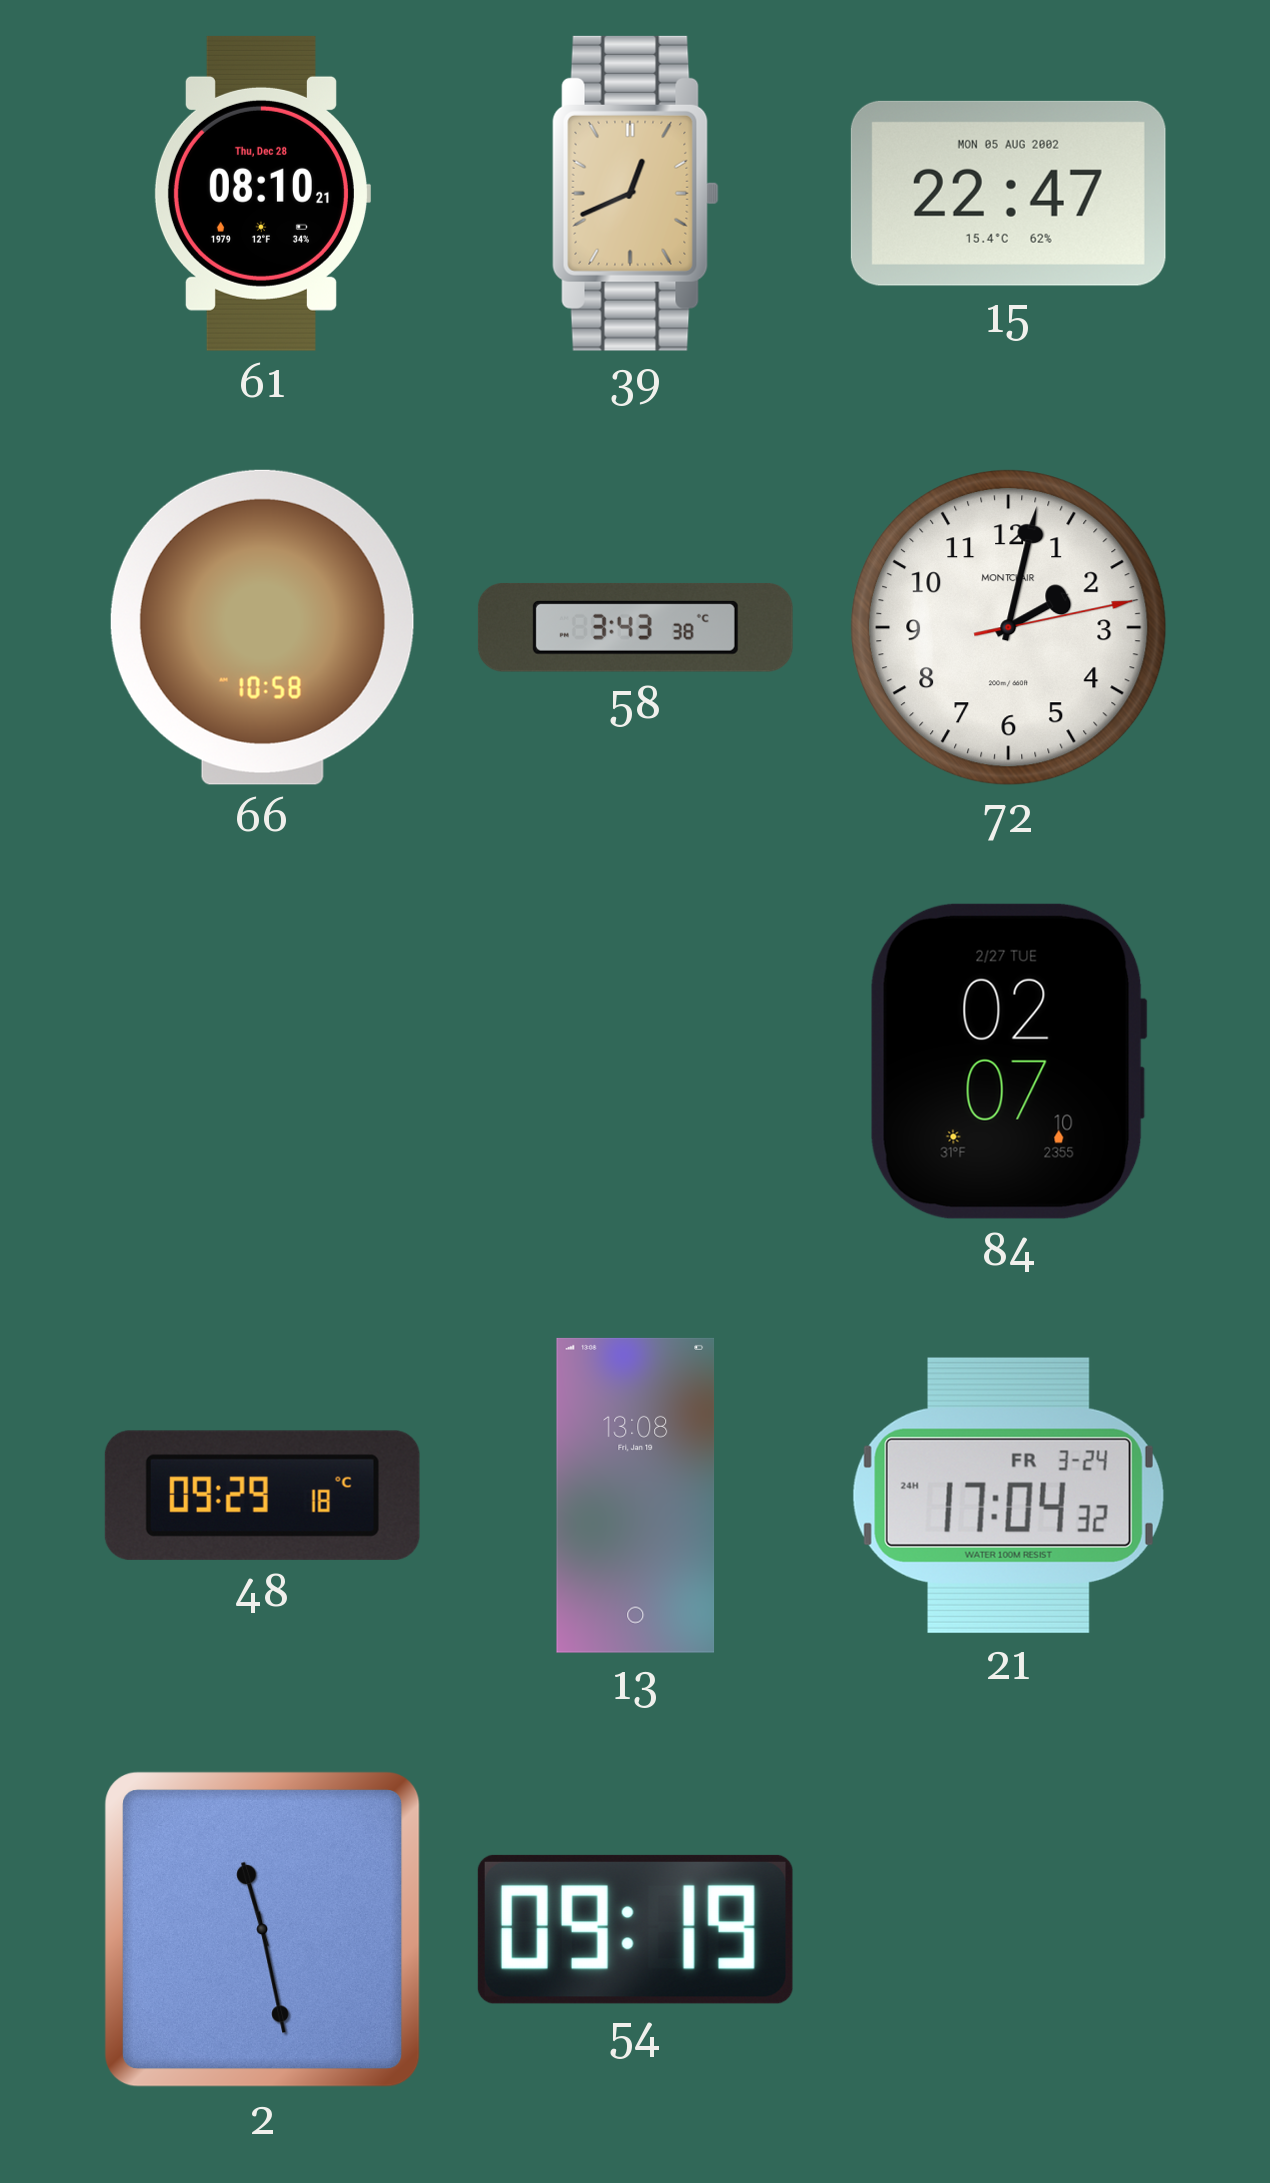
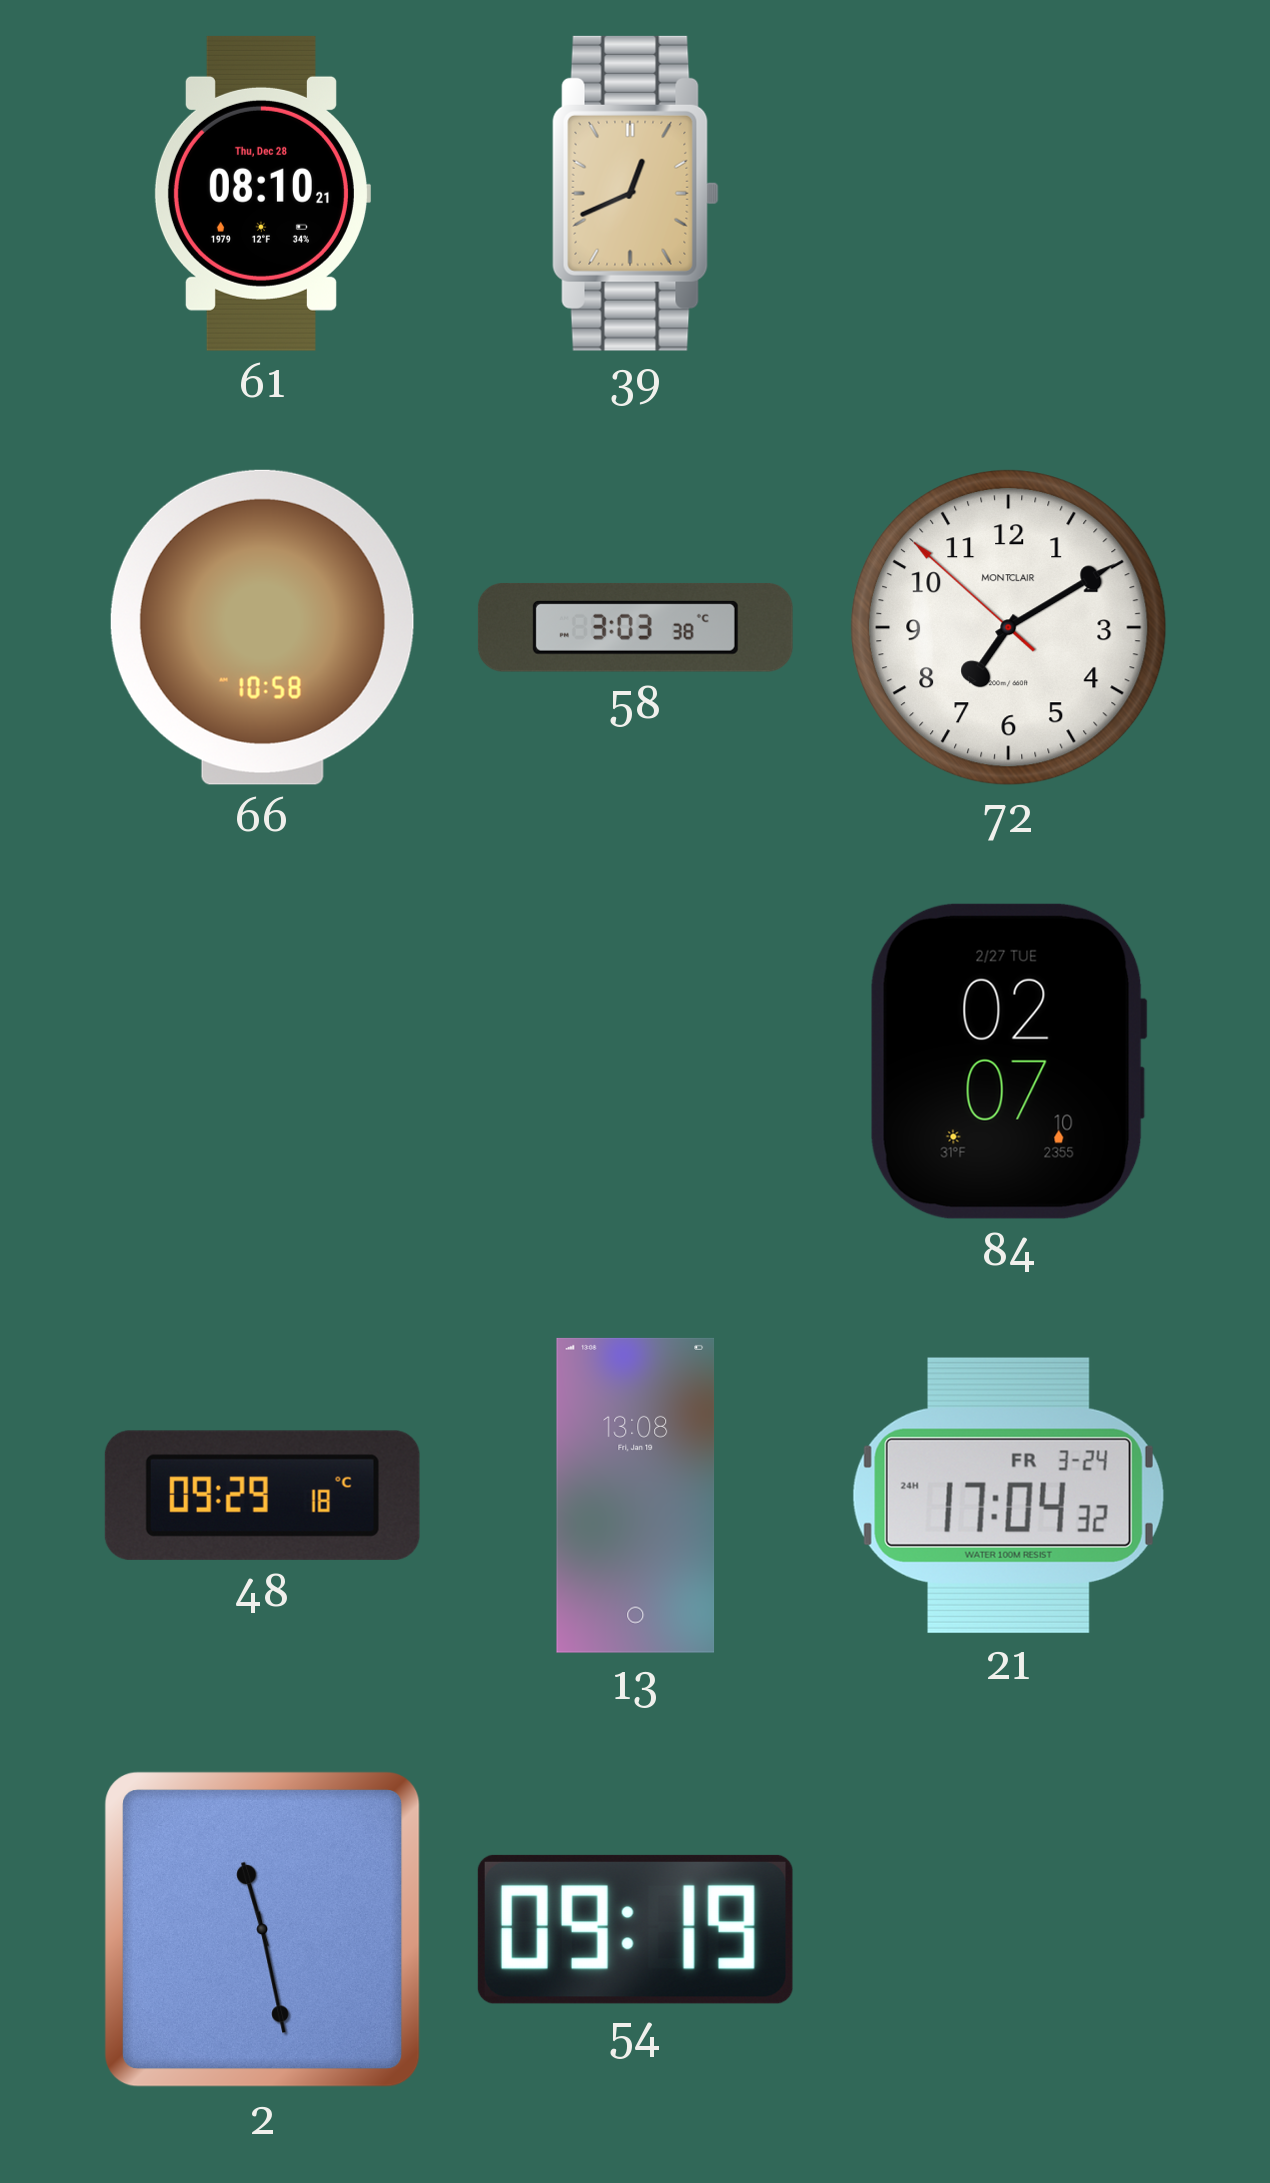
15: 22:47 -> none (1008, 193)
58: 3:43 -> 3:03 (635, 627)
72: 2:02 -> 7:09 (1009, 628)
